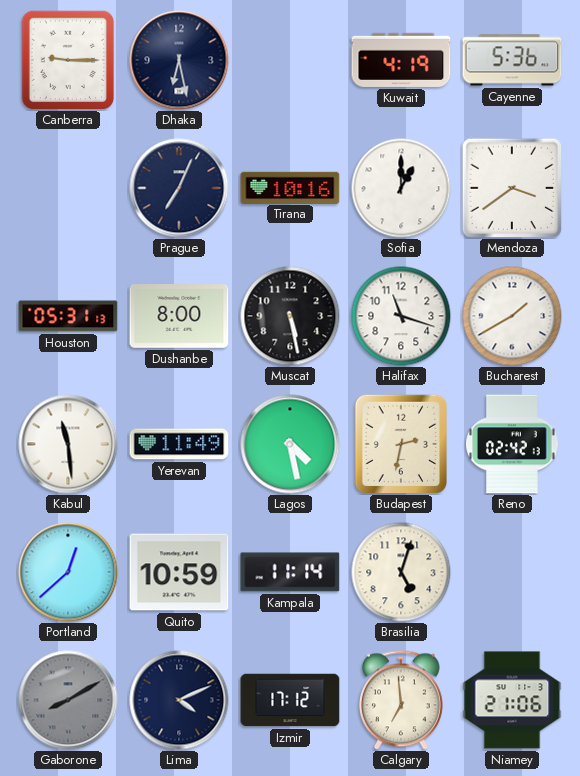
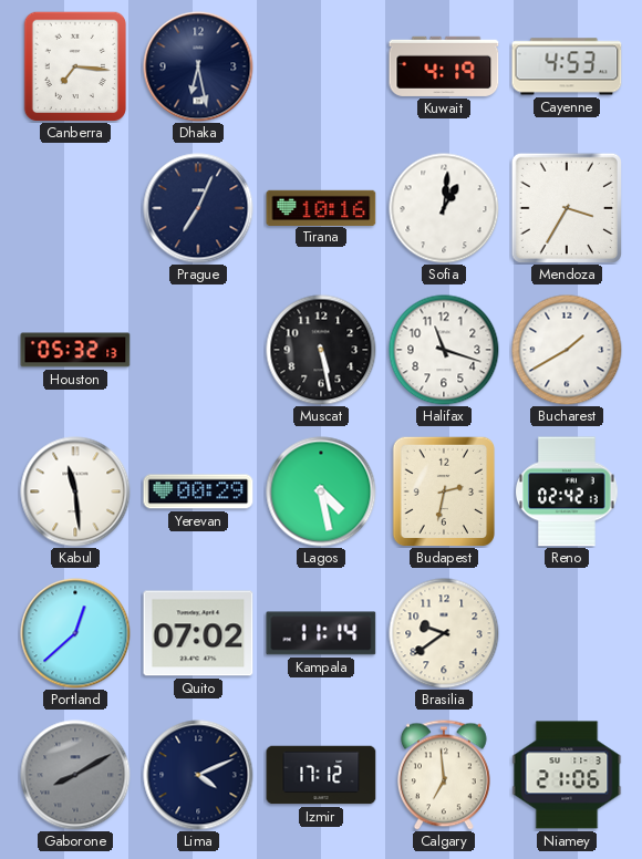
Canberra: 9:15 -> 7:16 (75, 66)
Cayenne: 5:36 -> 4:53 (567, 66)
Sofia: 1:00 -> 1:01 (444, 208)
Mendoza: 3:39 -> 3:35 (566, 207)
Houston: 05:31 -> 05:32 (75, 350)
Dushanbe: 8:00 -> none (179, 317)
Yerevan: 11:49 -> 00:29 (198, 491)
Quito: 10:59 -> 07:02 (198, 633)
Brasilia: 5:03 -> 9:39 (444, 633)
